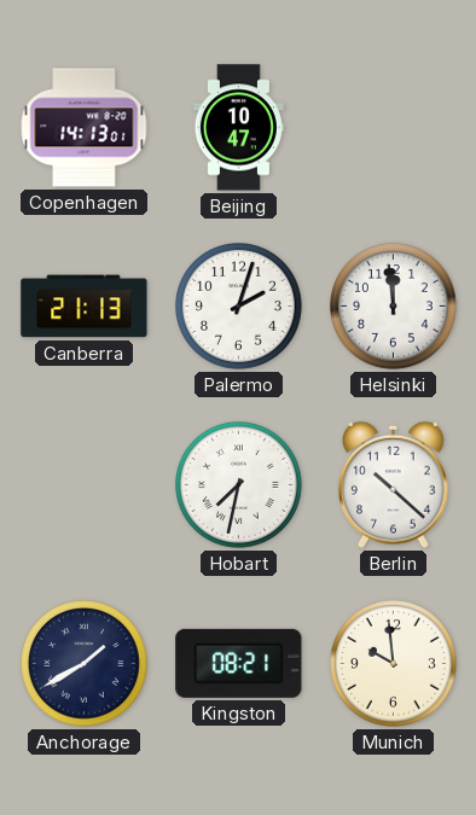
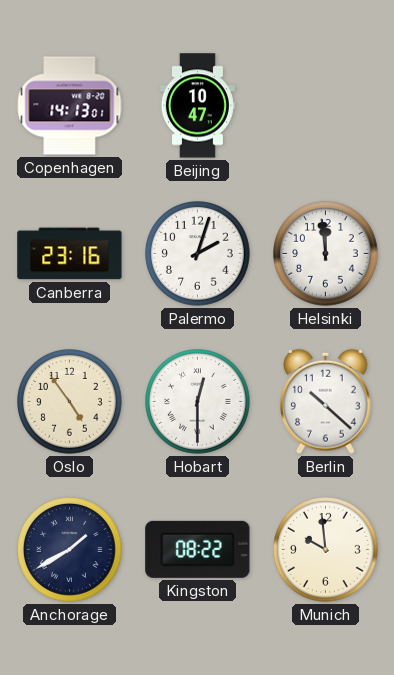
Canberra: 21:13 -> 23:16 (70, 254)
Oslo: none -> 4:54 (70, 402)
Hobart: 7:32 -> 12:30 (198, 402)
Kingston: 08:21 -> 08:22 (198, 549)
